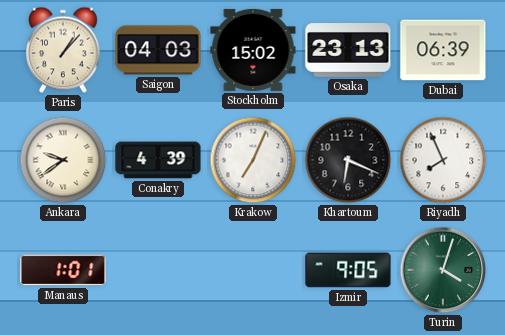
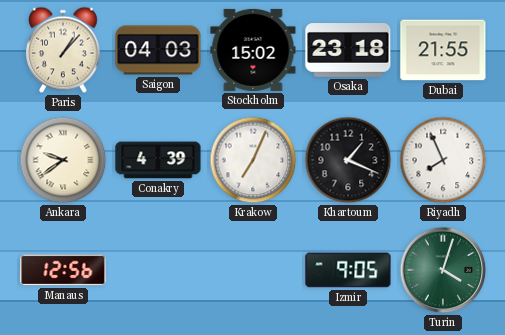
Osaka: 23:13 -> 23:18 (348, 50)
Dubai: 06:39 -> 21:55 (443, 50)
Khartoum: 6:19 -> 1:19 (348, 160)
Manaus: 1:01 -> 12:56 (63, 270)
